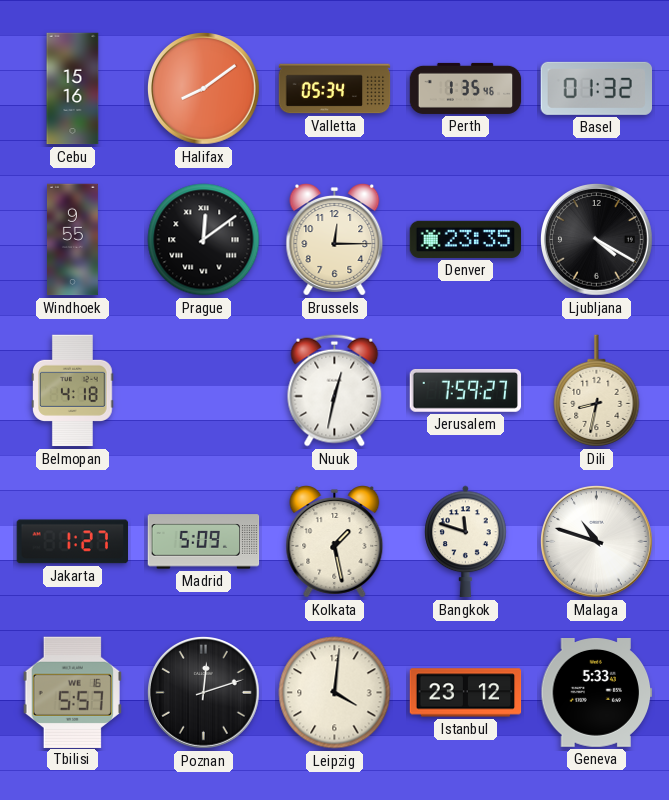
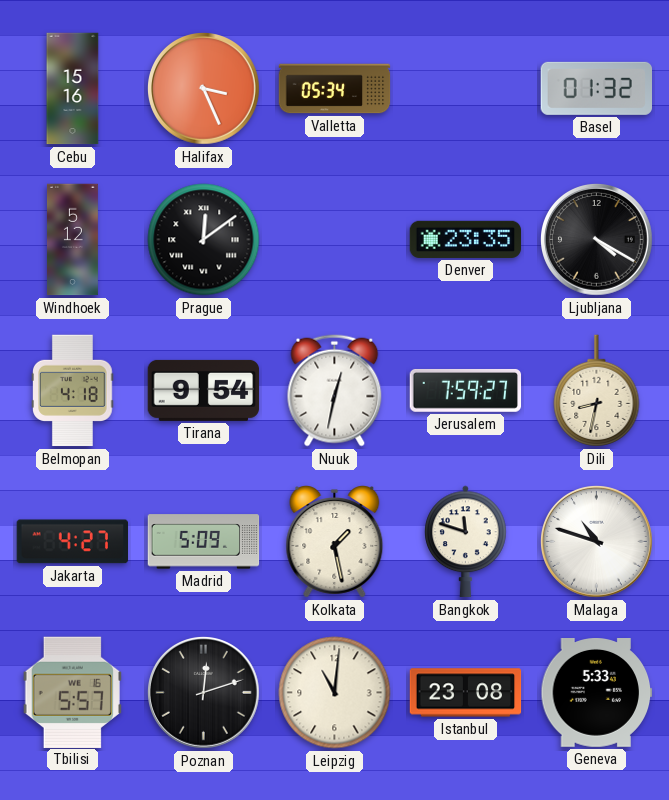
Halifax: 8:09 -> 3:26 (204, 89)
Perth: 1:35 -> none (466, 88)
Windhoek: 9:55 -> 5:12 (72, 240)
Brussels: 12:15 -> none (335, 240)
Tirana: none -> 9:54 (204, 390)
Jakarta: 1:27 -> 4:27 (72, 542)
Leipzig: 4:01 -> 11:01 (335, 693)
Istanbul: 23:12 -> 23:08 (466, 693)
